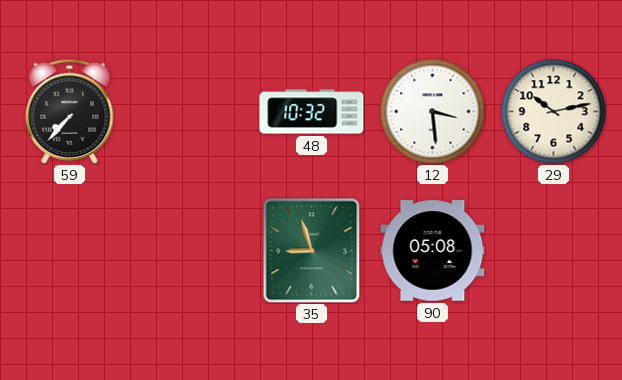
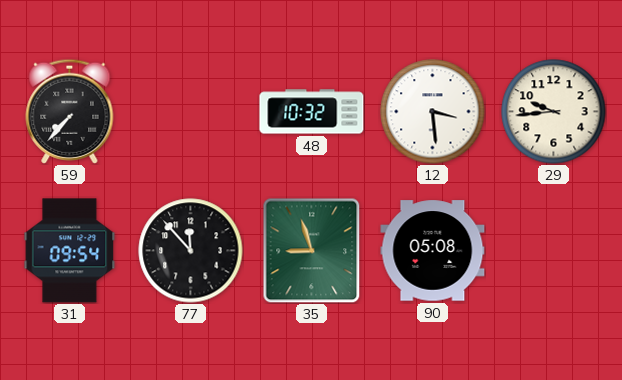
29: 10:13 -> 9:44 (554, 112)
31: none -> 09:54 (70, 251)
77: none -> 11:53 (191, 251)
